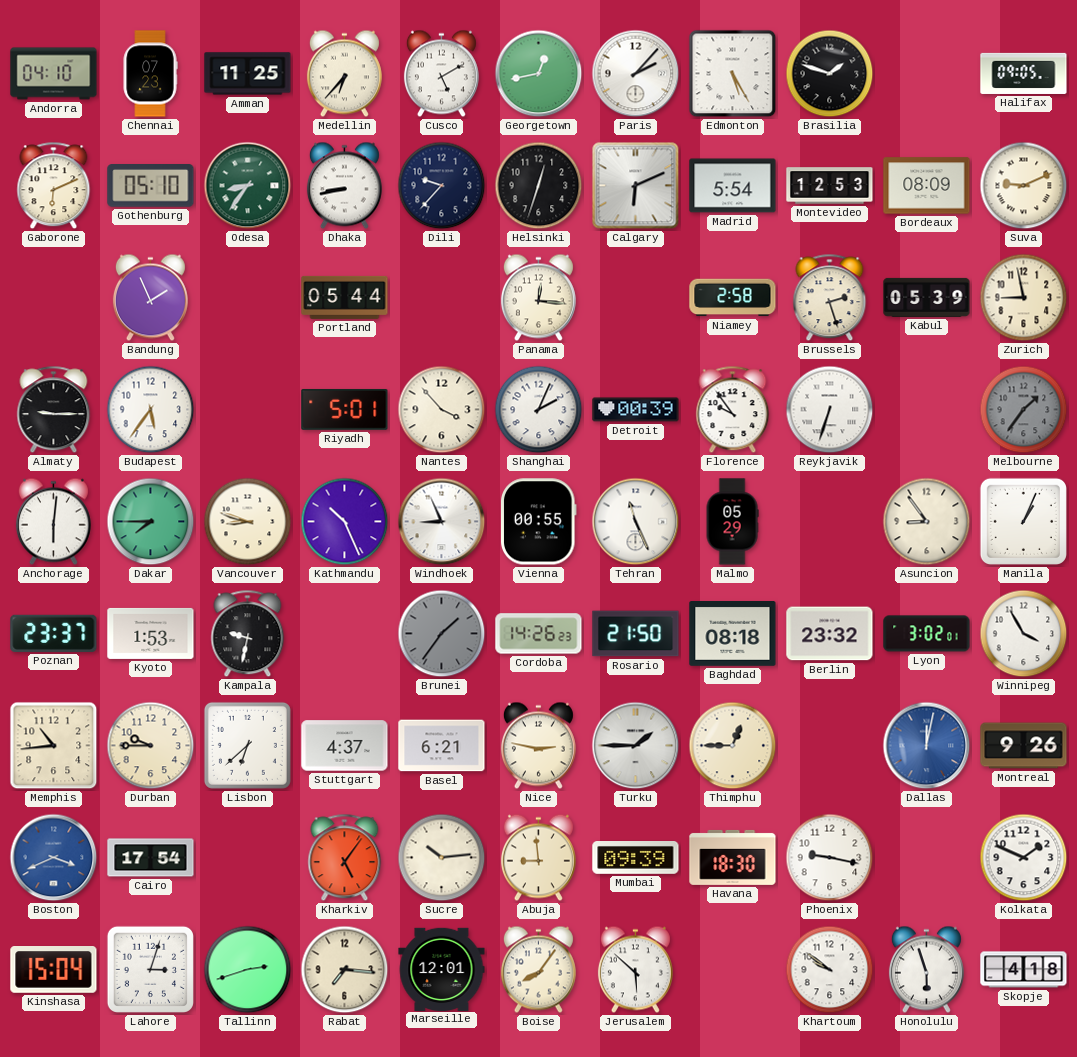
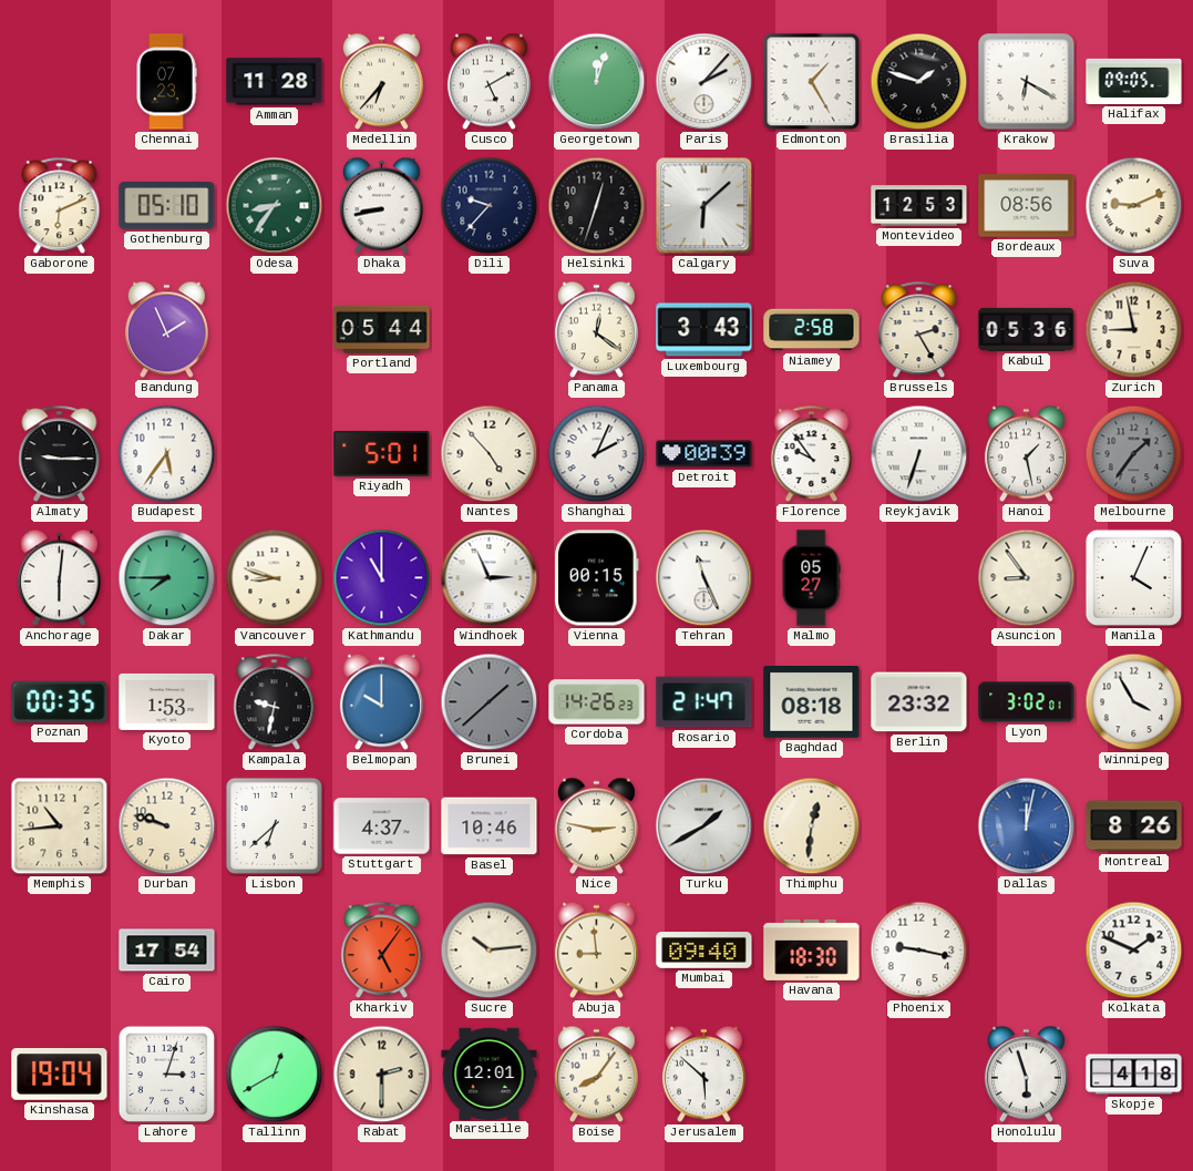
Andorra: 04:10 -> none (54, 74)
Amman: 11:25 -> 11:28 (275, 82)
Georgetown: 12:43 -> 12:03 (597, 82)
Edmonton: 5:25 -> 1:25 (812, 82)
Krakow: none -> 6:20 (1027, 82)
Calgary: 6:11 -> 6:08 (705, 206)
Madrid: 5:54 -> none (733, 186)
Bordeaux: 08:09 -> 08:56 (1027, 206)
Panama: 12:16 -> 12:21 (596, 330)
Luxembourg: none -> 3:43 (705, 330)
Brussels: 2:27 -> 2:25 (919, 330)
Kabul: 05:39 -> 05:36 (1027, 329)
Nantes: 3:53 -> 4:53 (490, 454)
Hanoi: none -> 1:28 (1026, 454)
Kathmandu: 10:26 -> 11:00 (382, 578)
Windhoek: 8:56 -> 2:56 (490, 578)
Vienna: 00:55 -> 00:15 (597, 578)
Malmo: 05:29 -> 05:27 (811, 578)
Manila: 1:04 -> 4:04 (1133, 577)
Poznan: 23:37 -> 00:35 (60, 701)
Belmopan: none -> 10:00 (381, 702)
Brunei: 1:36 -> 1:38 (490, 702)
Rosario: 21:50 -> 21:47 (705, 702)
Durban: 9:45 -> 9:48 (167, 826)
Basel: 6:21 -> 10:46 (490, 826)
Turku: 1:45 -> 1:40 (705, 826)
Thimphu: 12:45 -> 12:31 (812, 826)
Montreal: 9:26 -> 8:26 (1134, 826)
Boston: 3:41 -> none (54, 858)
Mumbai: 09:39 -> 09:40 (705, 951)
Kinshasa: 15:04 -> 19:04 (60, 1075)
Tallinn: 2:42 -> 12:40 (275, 1075)
Rabat: 7:16 -> 2:30 (382, 1075)
Khartoum: 9:51 -> none (830, 970)
